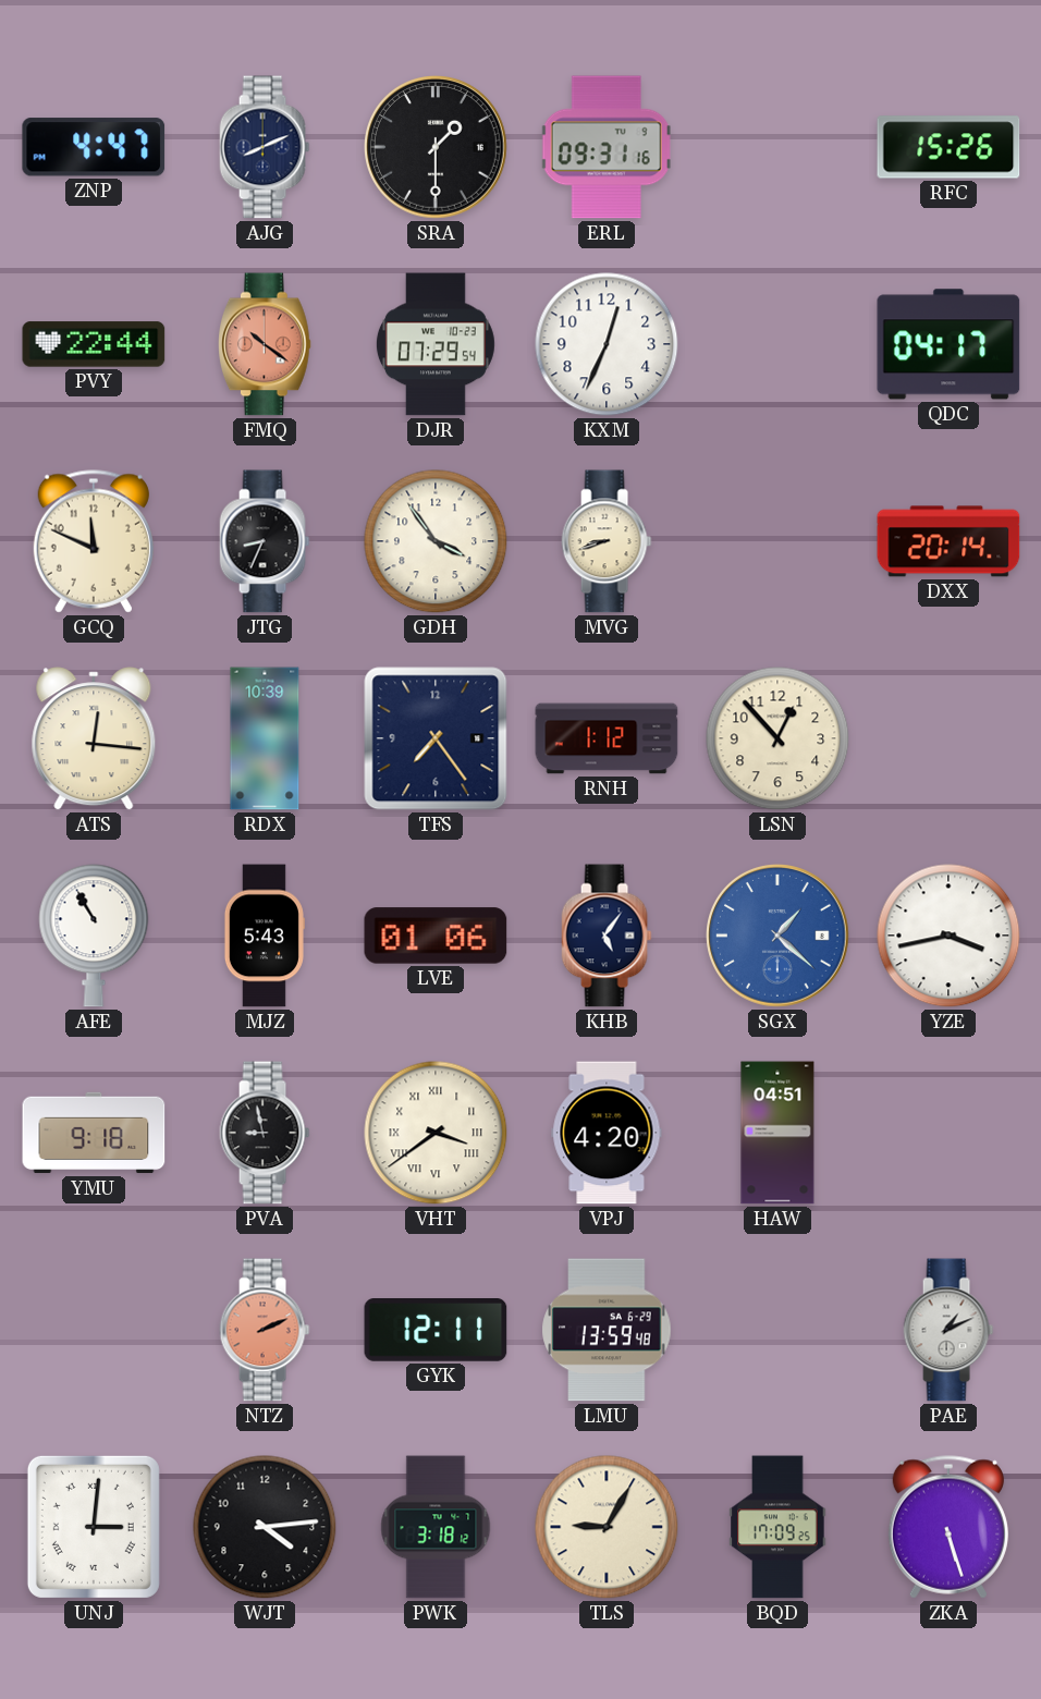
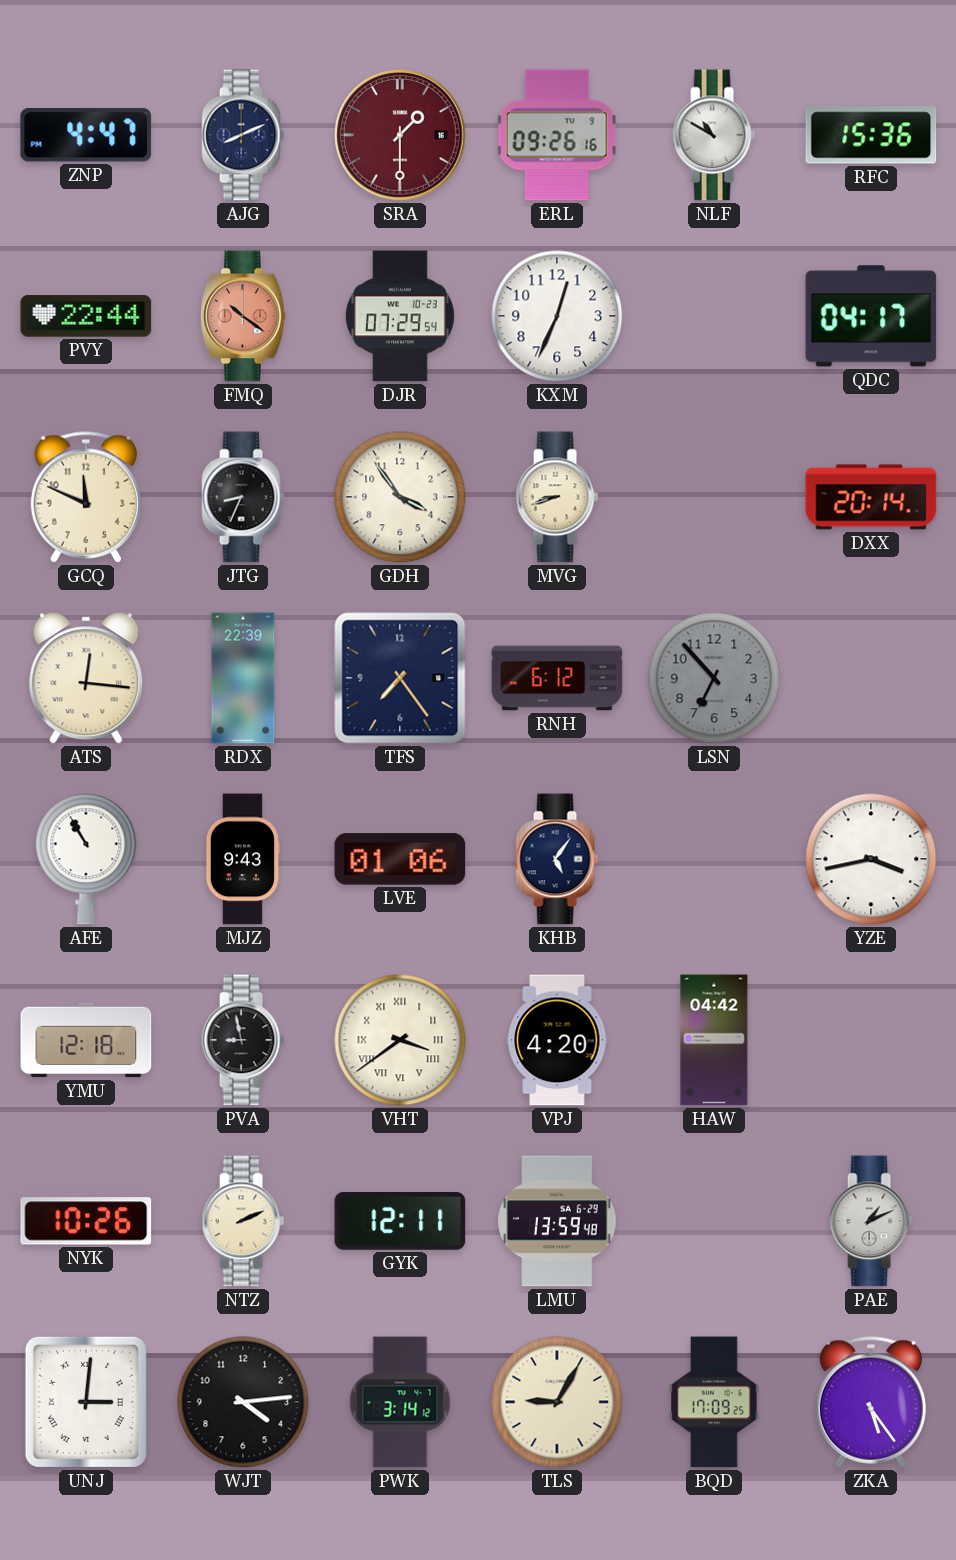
SRA dial: black -> burgundy (401, 136)
ERL: 09:31 -> 09:26 (557, 135)
NLF: none -> 10:50 (714, 135)
RFC: 15:26 -> 15:36 (871, 135)
RDX: 10:39 -> 22:39 (243, 678)
RNH: 1:12 -> 6:12 (557, 678)
LSN: 12:53 -> 6:53 (714, 678)
LSN dial: cream -> grey (714, 678)
MJZ: 5:43 -> 9:43 (242, 859)
SGX: 1:22 -> none (779, 937)
YMU: 9:18 -> 12:18 (86, 1040)
HAW: 04:51 -> 04:42 (714, 1040)
NYK: none -> 10:26 (86, 1221)
NTZ dial: salmon -> cream (243, 1221)
PWK: 3:18 -> 3:14 (400, 1402)
ZKA: 5:27 -> 5:24 (871, 1402)
